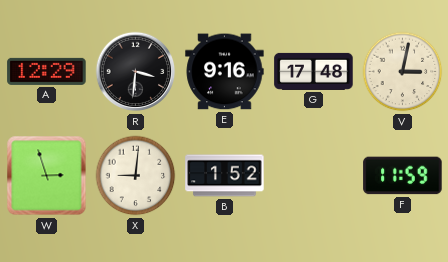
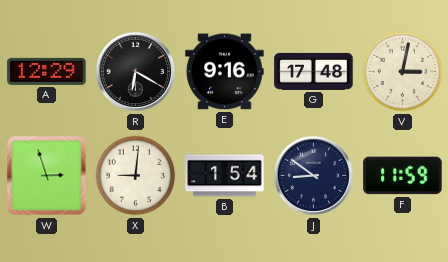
R: 3:31 -> 6:20 (136, 72)
B: 1:52 -> 1:54 (225, 176)
J: none -> 8:51 (314, 176)
